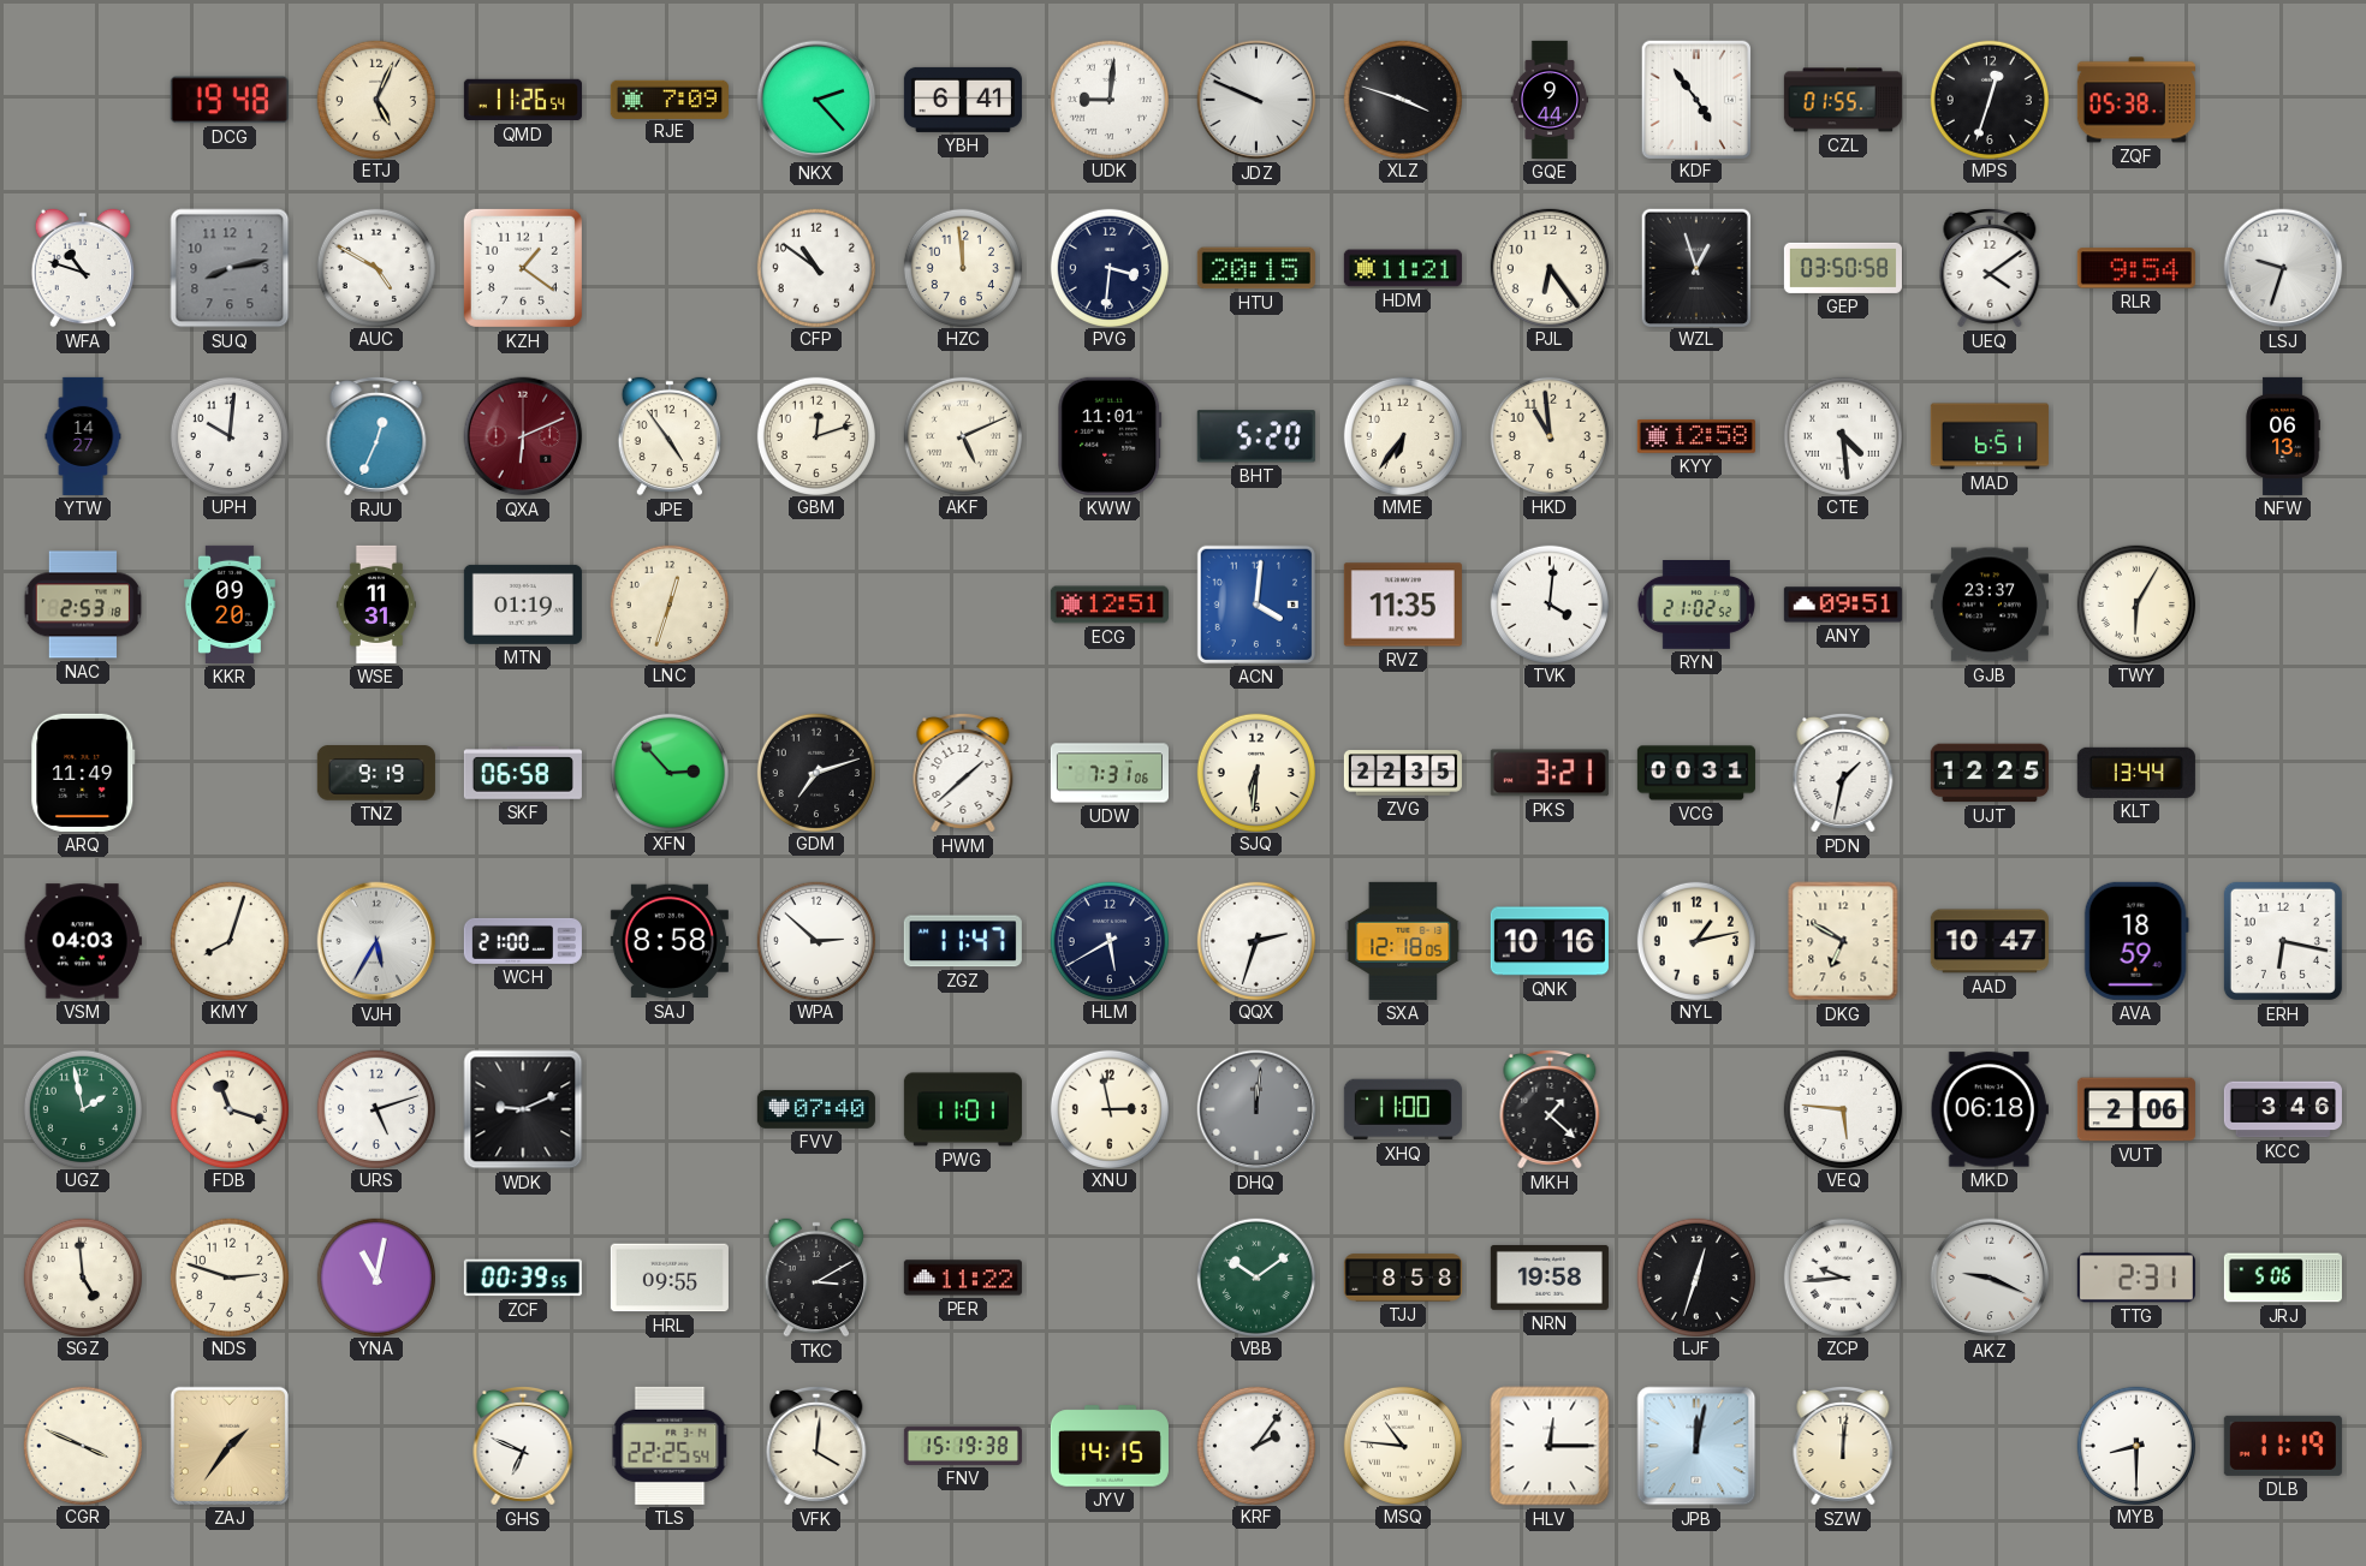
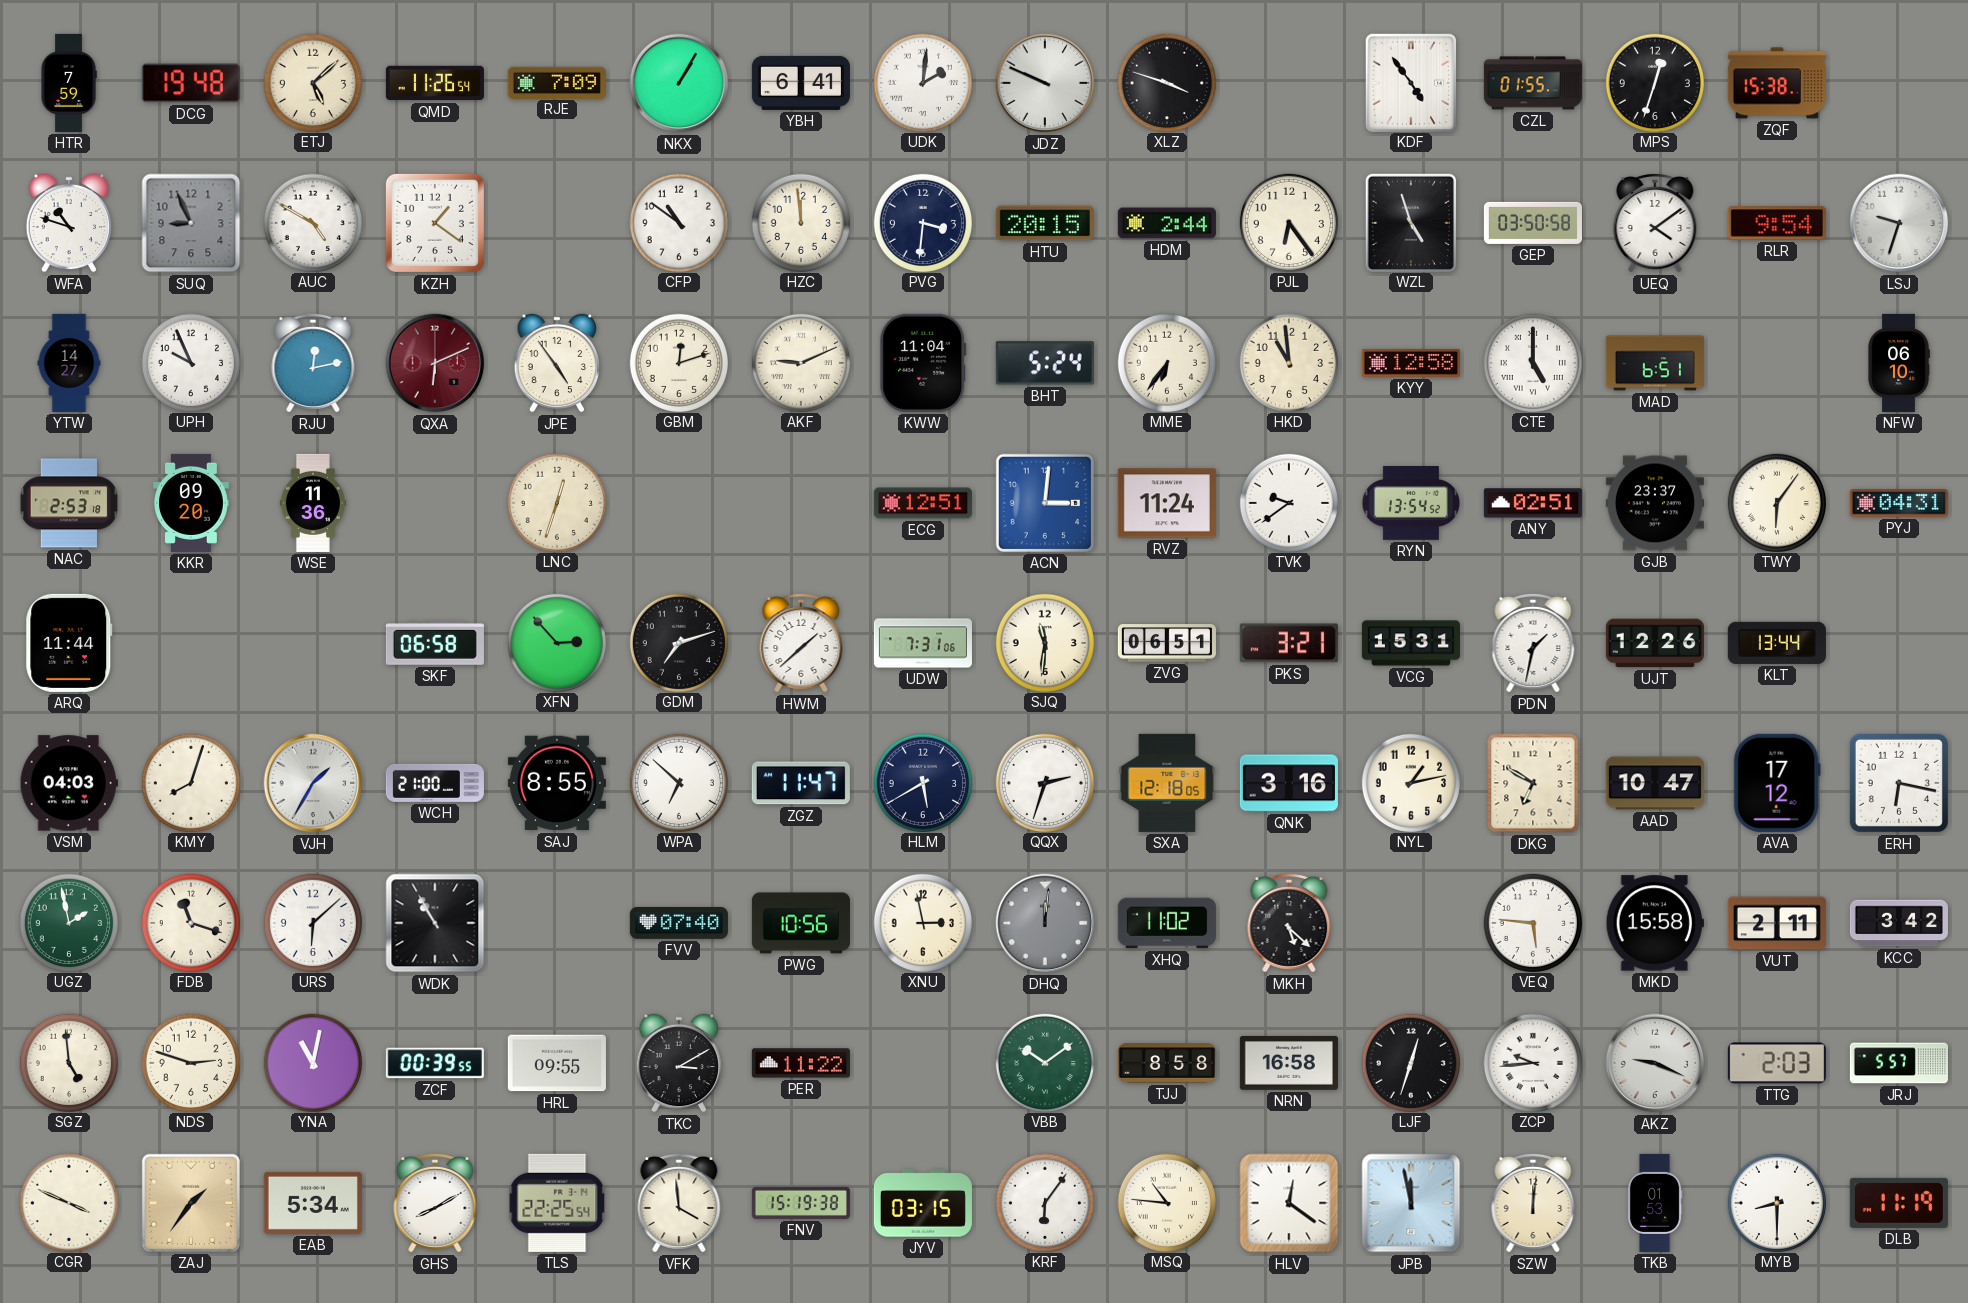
HTR: none -> 7:59 (69, 83)
ETJ: 5:04 -> 5:08 (312, 82)
NKX: 2:23 -> 1:05 (679, 83)
UDK: 9:01 -> 2:01 (922, 82)
GQE: 9:44 -> none (1550, 100)
ZQF: 05:38 -> 15:38 (1777, 83)
SUQ: 8:13 -> 8:56 (191, 223)
HDM: 11:21 -> 2:44 (1167, 223)
WZL: 12:57 -> 4:57 (1410, 222)
UPH: 10:01 -> 9:56 (190, 362)
RJU: 12:34 -> 12:13 (313, 363)
AKF: 5:11 -> 9:11 (800, 362)
KWW: 11:01 -> 11:04 (923, 363)
BHT: 5:20 -> 5:24 (1045, 363)
CTE: 4:29 -> 5:00 (1532, 362)
NFW: 06:13 -> 06:10 (1899, 363)
WSE: 11:31 -> 11:36 (313, 503)
MTN: 01:19 -> none (523, 605)
ACN: 4:01 -> 3:01 (1045, 503)
RVZ: 11:35 -> 11:24 (1167, 503)
TVK: 4:01 -> 9:39 (1288, 502)
RYN: 21:02 -> 13:54 (1411, 504)
ANY: 09:51 -> 02:51 (1533, 503)
TWY: 6:05 -> 6:06 (1776, 502)
PYJ: none -> 04:31 (1899, 503)
ARQ: 11:49 -> 11:44 (69, 643)
TNZ: 9:19 -> none (376, 773)
SJQ: 6:31 -> 11:31 (1044, 642)
ZVG: 22:35 -> 06:51 (1167, 643)
VCG: 00:31 -> 15:31 (1411, 643)
UJT: 12:25 -> 12:26 (1655, 643)
VJH: 5:35 -> 1:35 (313, 783)
SAJ: 8:58 -> 8:55 (557, 783)
WPA: 2:52 -> 6:52 (678, 782)
QNK: 10:16 -> 3:16 (1289, 783)
AVA: 18:59 -> 17:12 (1777, 783)
URS: 5:12 -> 6:08 (312, 922)
WDK: 9:11 -> 10:55 (435, 923)
PWG: 11:01 -> 10:56 (801, 923)
XHQ: 11:00 -> 11:02 (1167, 923)
MKH: 1:22 -> 5:22 (1289, 923)
MKD: 06:18 -> 15:58 (1655, 923)
VUT: 2:06 -> 2:11 (1777, 923)
KCC: 3:46 -> 3:42 (1899, 923)
NRN: 19:58 -> 16:58 (1289, 1063)
TTG: 2:31 -> 2:03 (1777, 1063)
JRJ: 5:06 -> 5:57 (1899, 1063)
EAB: none -> 5:34 (313, 1203)
GHS: 6:49 -> 8:10 (435, 1203)
VFK: 4:01 -> 3:59 (679, 1203)
JYV: 14:15 -> 03:15 (923, 1203)
KRF: 2:06 -> 6:06 (1044, 1202)
HLV: 12:15 -> 12:21 (1289, 1203)
JPB: 12:02 -> 11:58 (1411, 1203)
TKB: none -> 01:53 (1655, 1203)
